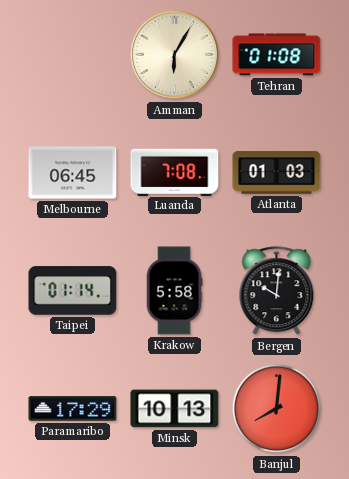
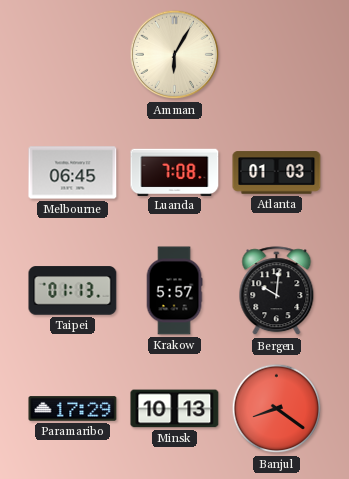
Tehran: 01:08 -> none (277, 55)
Taipei: 01:14 -> 01:13 (73, 291)
Krakow: 5:58 -> 5:57 (174, 291)
Banjul: 8:01 -> 8:21 (277, 409)
